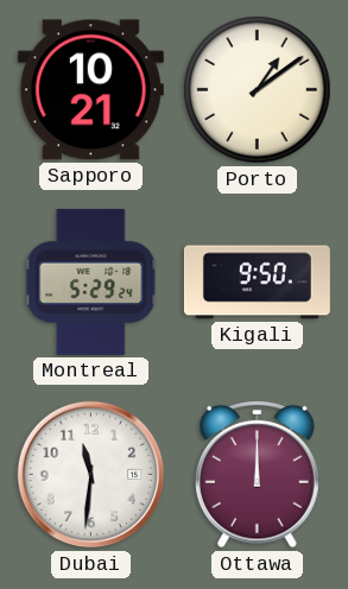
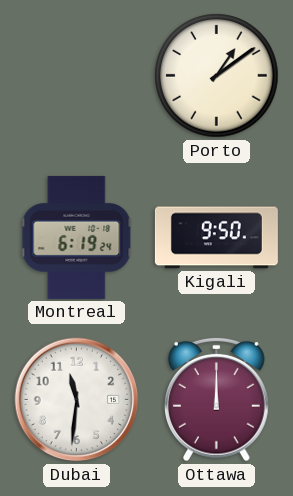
Sapporo: 10:21 -> none (90, 90)
Montreal: 5:29 -> 6:19 (77, 237)
